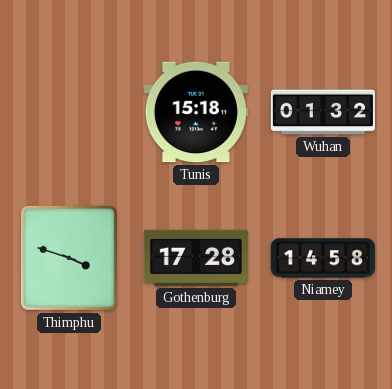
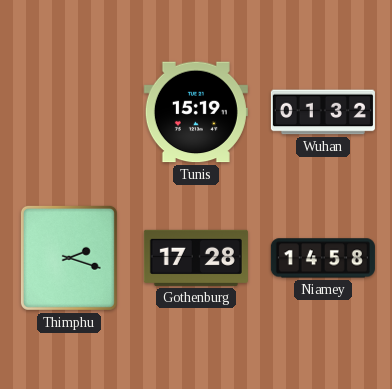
Tunis: 15:18 -> 15:19 (196, 112)
Thimphu: 3:48 -> 2:18 (69, 258)
